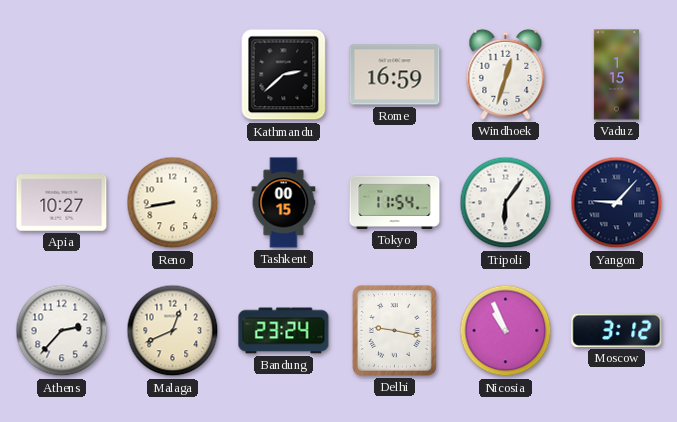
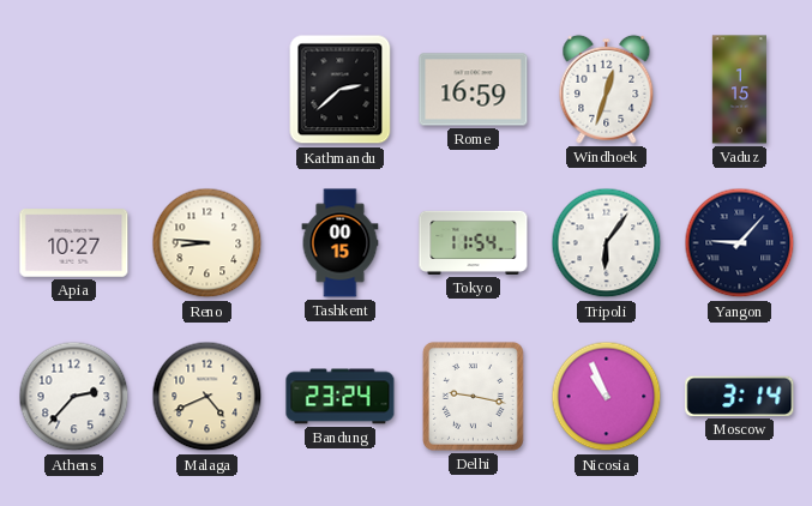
Reno: 8:43 -> 8:46 (207, 243)
Malaga: 12:41 -> 4:41 (207, 397)
Moscow: 3:12 -> 3:14 (740, 396)
